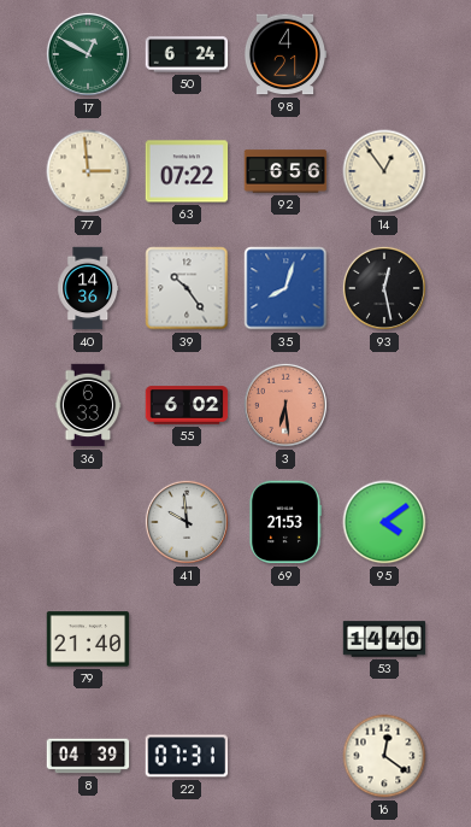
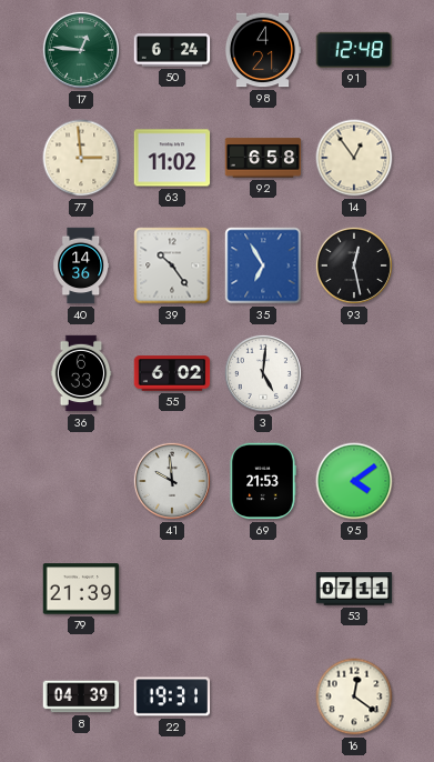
17: 12:50 -> 12:46 (81, 50)
91: none -> 12:48 (354, 50)
63: 07:22 -> 11:02 (172, 158)
92: 6:56 -> 6:58 (263, 158)
35: 8:03 -> 6:55 (263, 265)
3: 6:29 -> 5:01 (263, 373)
3 dial: salmon -> white (263, 373)
79: 21:40 -> 21:39 (81, 589)
53: 14:40 -> 07:11 (354, 589)
22: 07:31 -> 19:31 (172, 696)
